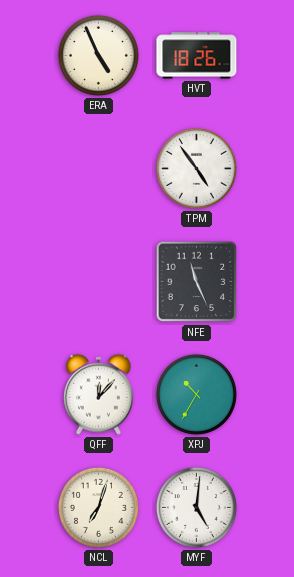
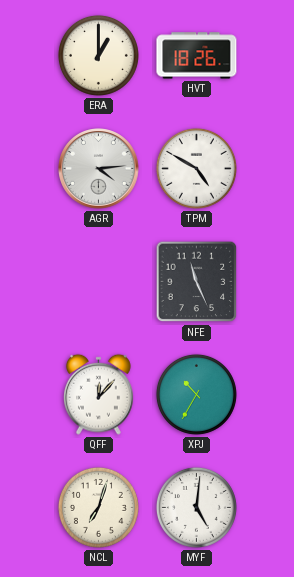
ERA: 4:56 -> 1:00 (98, 55)
AGR: none -> 4:14 (99, 169)
TPM: 4:54 -> 4:50 (196, 168)
